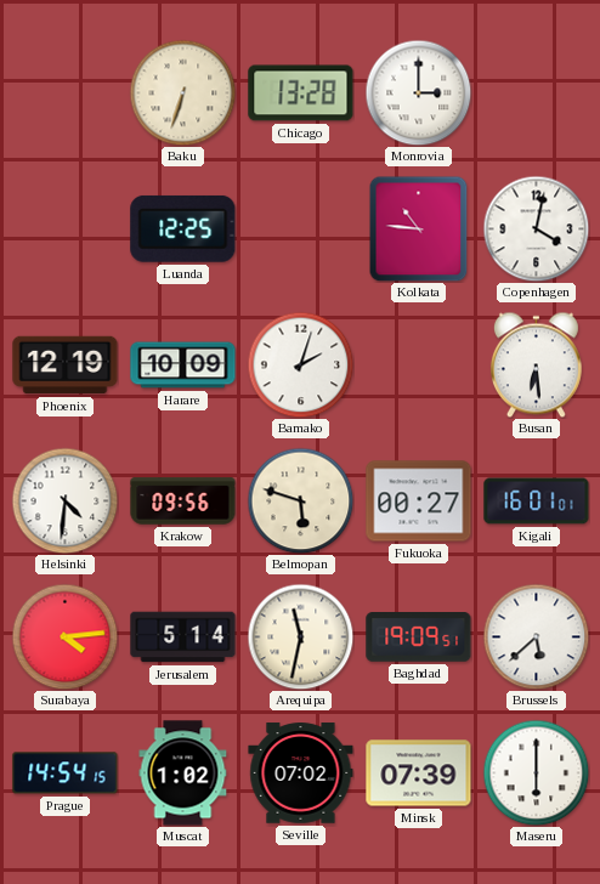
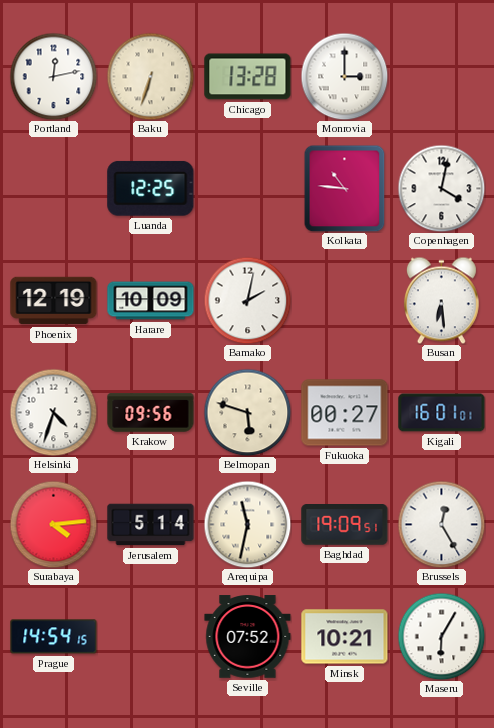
Portland: none -> 12:13 (53, 76)
Bamako: 2:03 -> 2:02 (247, 300)
Helsinki: 4:31 -> 4:33 (53, 412)
Brussels: 5:38 -> 12:25 (441, 524)
Muscat: 1:02 -> none (183, 773)
Seville: 07:02 -> 07:52 (248, 637)
Minsk: 07:39 -> 10:21 (345, 637)
Maseru: 6:00 -> 6:05 (441, 636)
